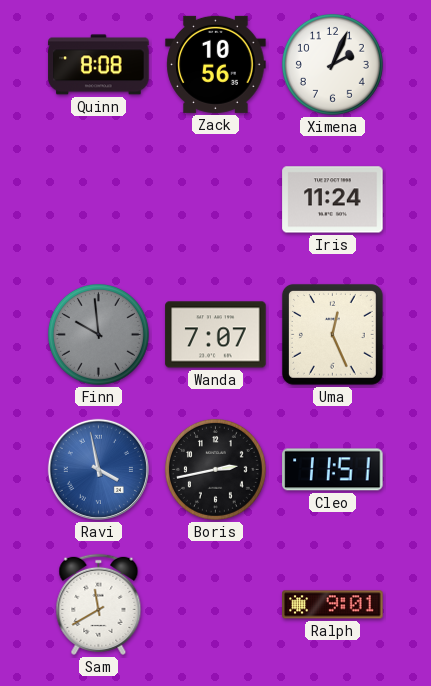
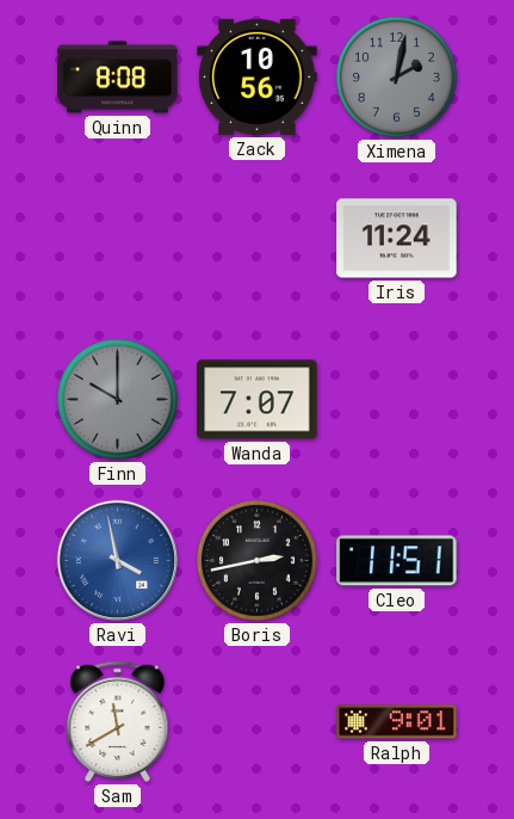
Ximena: 2:04 -> 2:02 (396, 76)
Ximena dial: white -> grey (396, 76)
Finn: 9:59 -> 10:00 (117, 399)
Uma: 12:26 -> none (332, 334)
